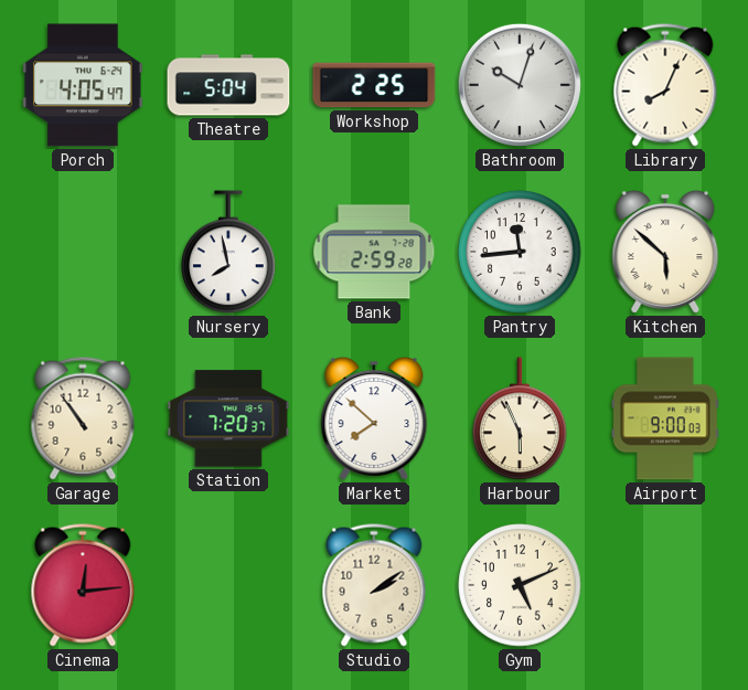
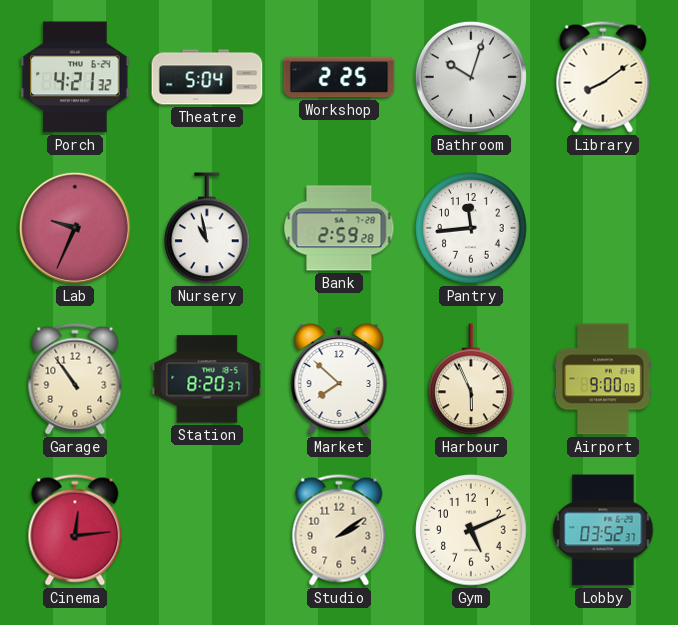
Porch: 4:05 -> 4:21 (75, 77)
Library: 8:04 -> 8:09 (603, 77)
Lab: none -> 9:34 (75, 228)
Nursery: 7:58 -> 10:58 (207, 229)
Kitchen: 5:52 -> none (665, 252)
Station: 7:20 -> 8:20 (207, 379)
Lobby: none -> 03:52 (603, 530)
